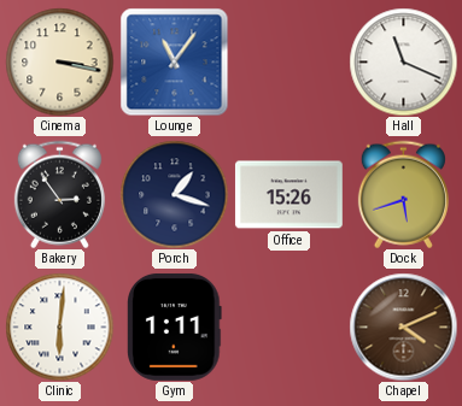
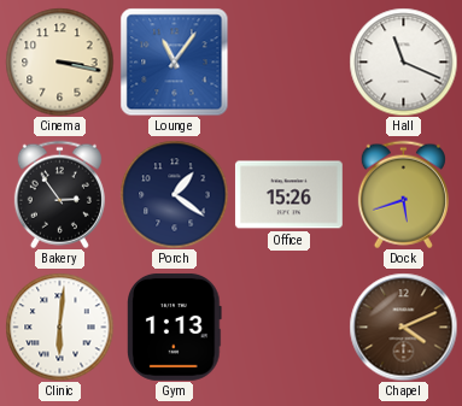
Porch: 1:18 -> 1:21 (174, 194)
Gym: 1:11 -> 1:13 (175, 326)
